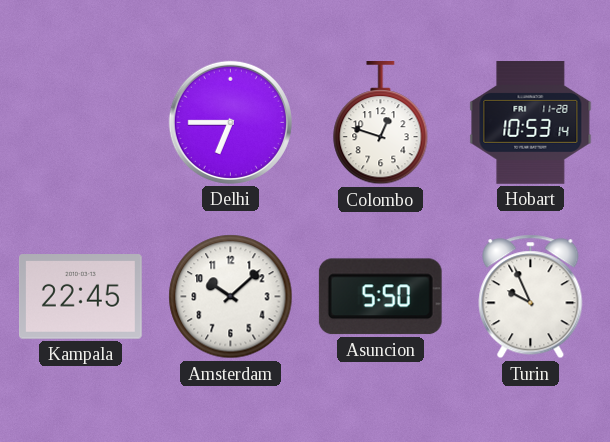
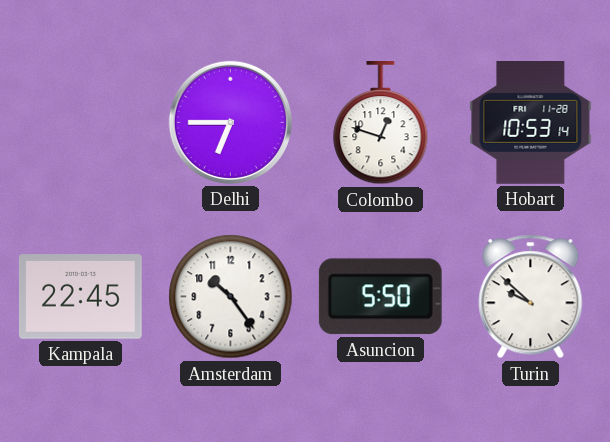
Amsterdam: 10:08 -> 10:24 (231, 297)
Turin: 9:56 -> 9:52 (531, 297)
